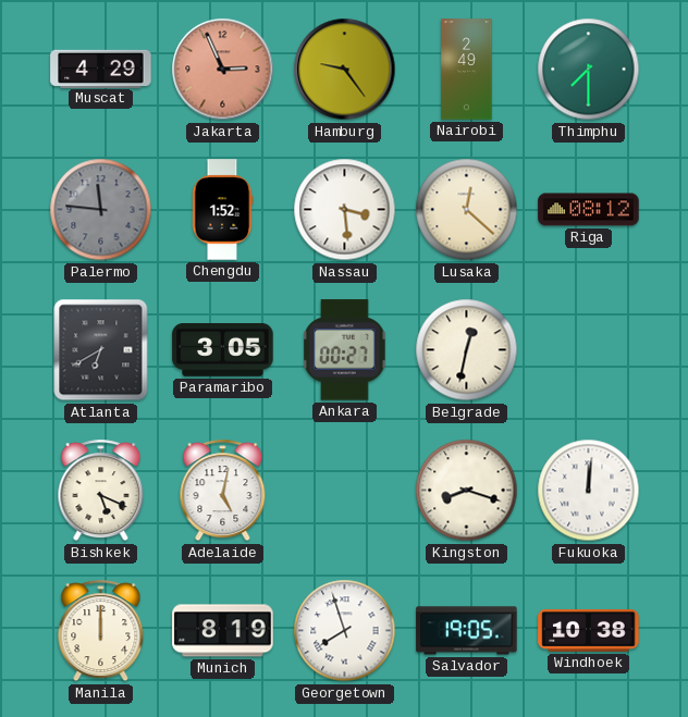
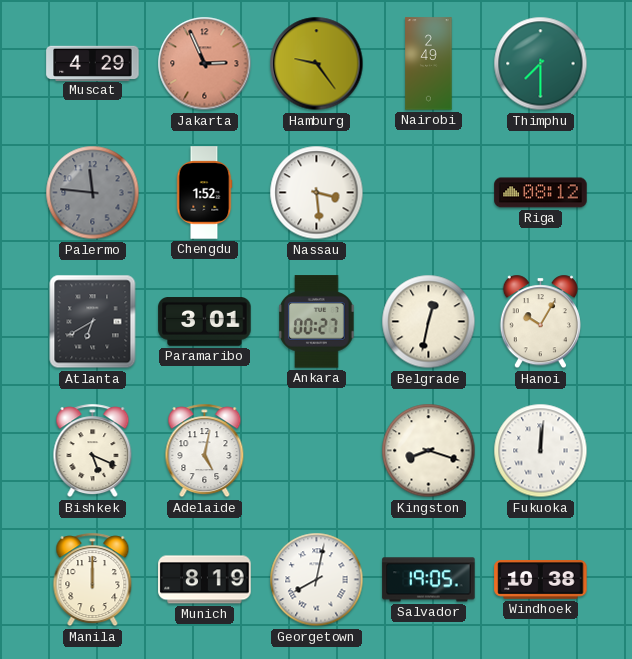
Lusaka: 12:22 -> none (467, 210)
Paramaribo: 3:05 -> 3:01 (205, 322)
Hanoi: none -> 10:05 (540, 322)
Georgetown: 7:57 -> 8:02 (317, 580)
